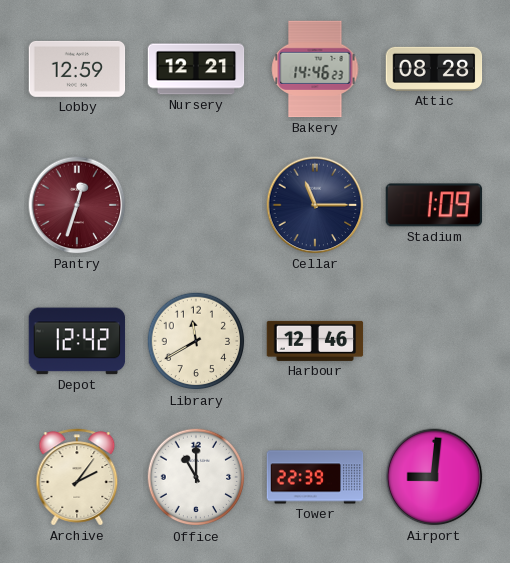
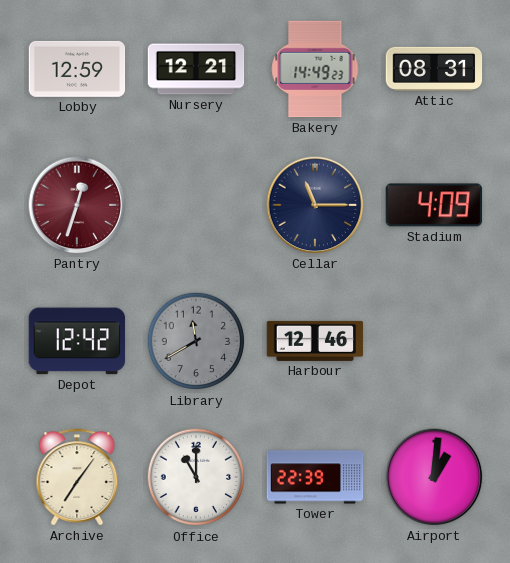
Bakery: 14:46 -> 14:49 (315, 69)
Attic: 08:28 -> 08:31 (434, 69)
Stadium: 1:09 -> 4:09 (434, 205)
Library dial: cream -> grey (196, 341)
Archive: 2:06 -> 7:06 (77, 477)
Airport: 9:01 -> 1:01 (434, 477)
